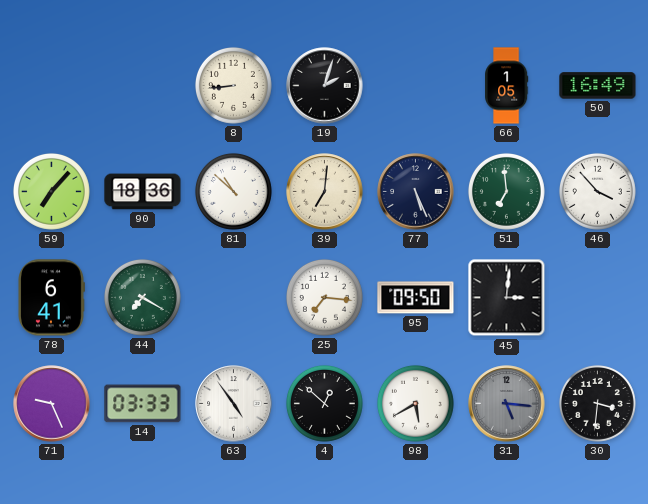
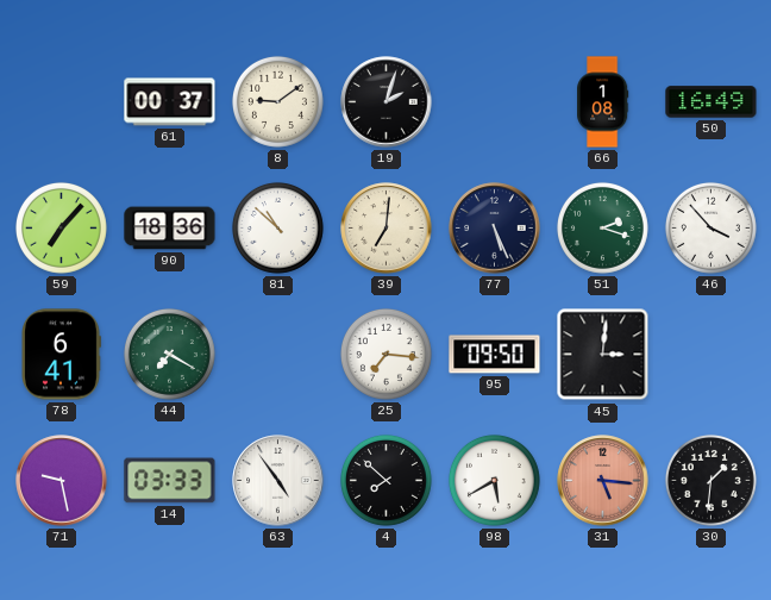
61: none -> 00:37 (170, 102)
8: 8:44 -> 9:09 (277, 101)
66: 1:05 -> 1:08 (603, 102)
51: 6:59 -> 2:18 (602, 227)
71: 9:26 -> 9:28 (62, 481)
4: 12:52 -> 7:52 (385, 480)
31 dial: grey -> salmon (603, 481)
30: 3:31 -> 1:31 (710, 480)
